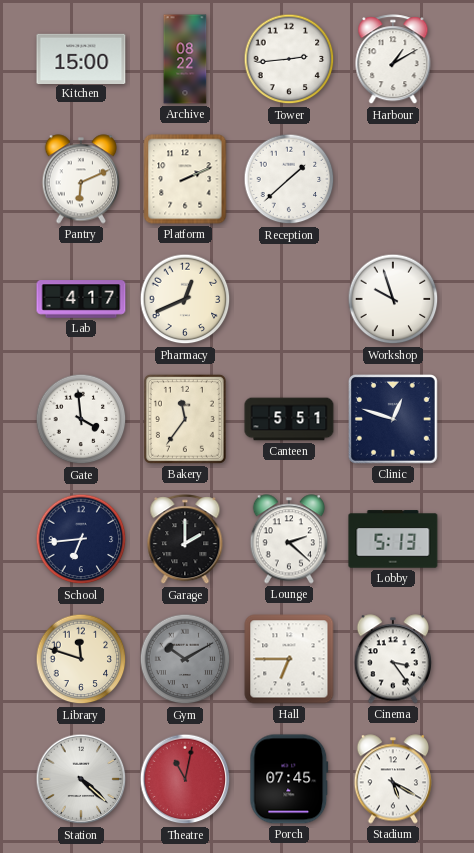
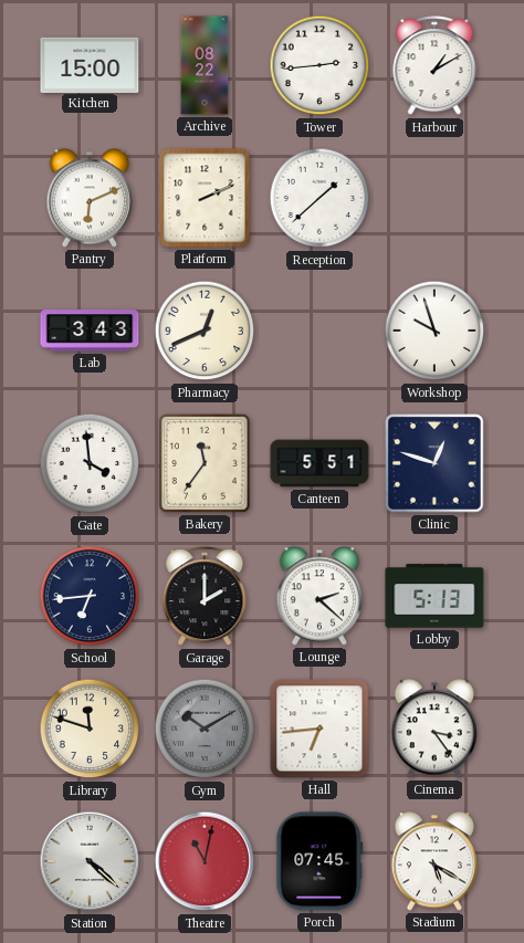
Lab: 4:17 -> 3:43 (90, 331)
Hall: 6:45 -> 6:44 (319, 729)
